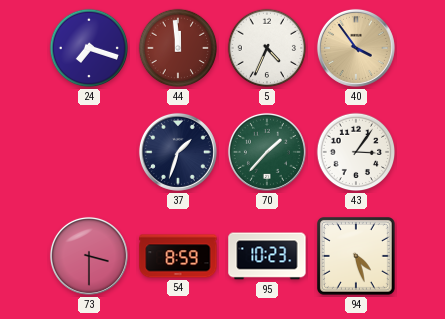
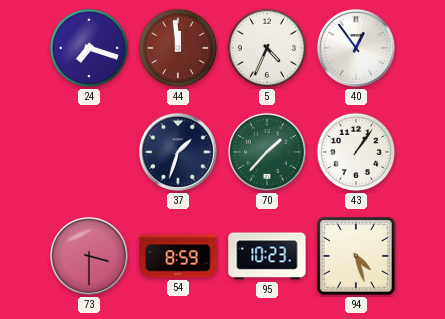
40: 3:54 -> 12:54 (356, 48)
40 dial: champagne -> white (356, 48)
43: 3:06 -> 1:06 (356, 152)
